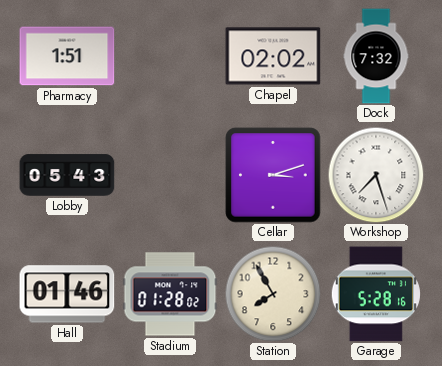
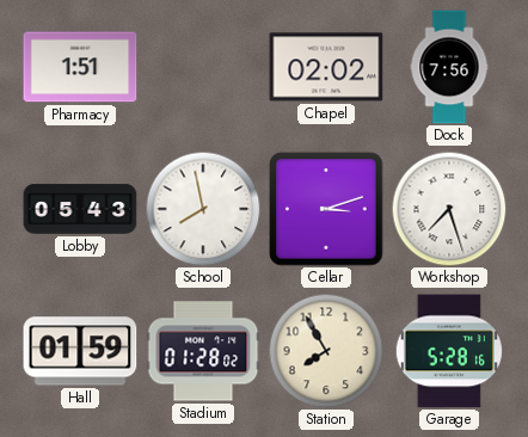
Dock: 7:32 -> 7:56 (449, 67)
School: none -> 7:58 (203, 209)
Hall: 01:46 -> 01:59 (80, 351)
